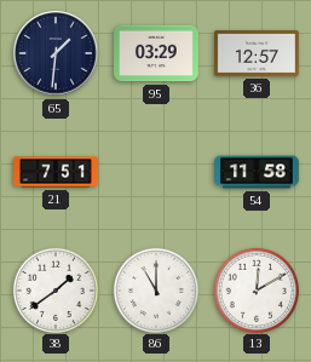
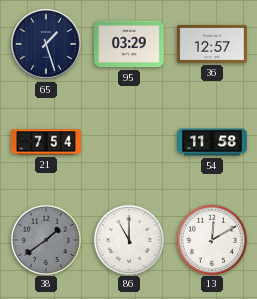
65: 1:31 -> 1:27 (46, 44)
21: 7:51 -> 7:54 (46, 142)
38 dial: white -> grey (45, 239)
